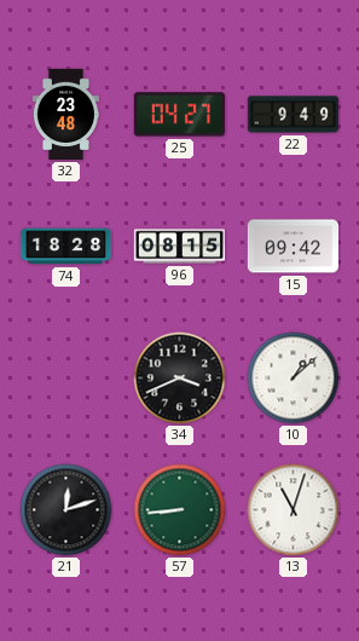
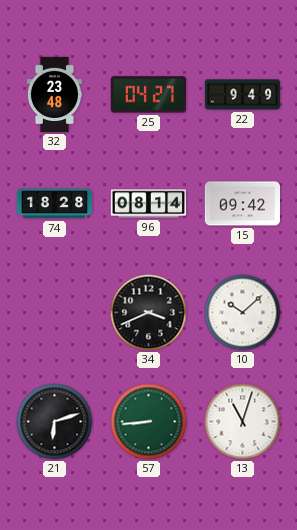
96: 08:15 -> 08:14 (149, 204)
10: 1:08 -> 10:08 (243, 313)
21: 12:12 -> 6:12 (55, 422)
